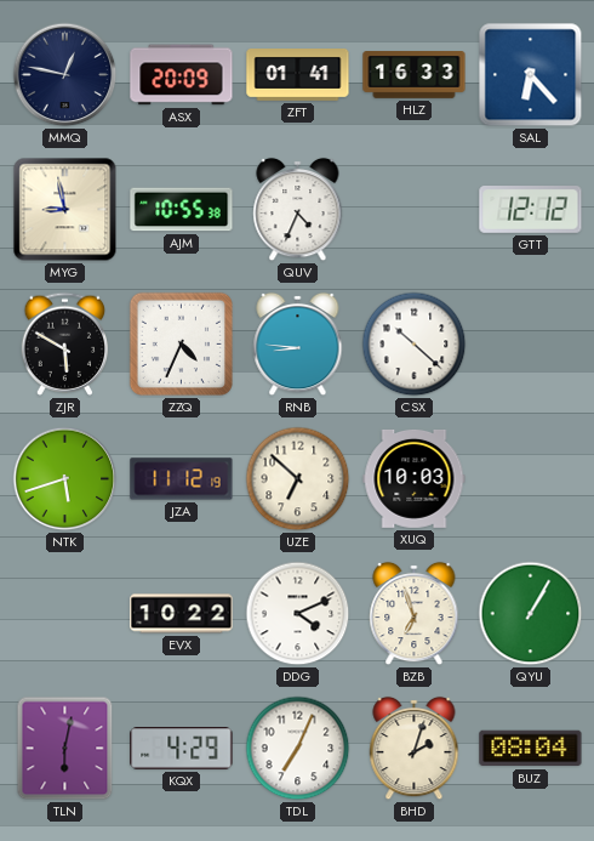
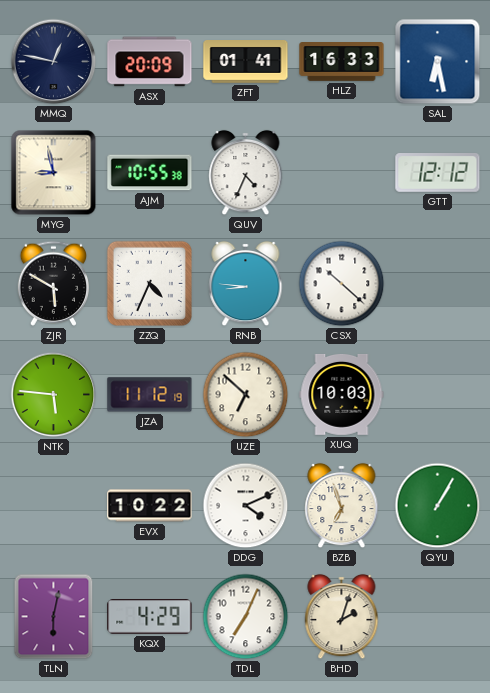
SAL: 6:23 -> 6:28 (438, 62)
NTK: 5:42 -> 5:46 (54, 395)
BUZ: 08:04 -> none (531, 749)
